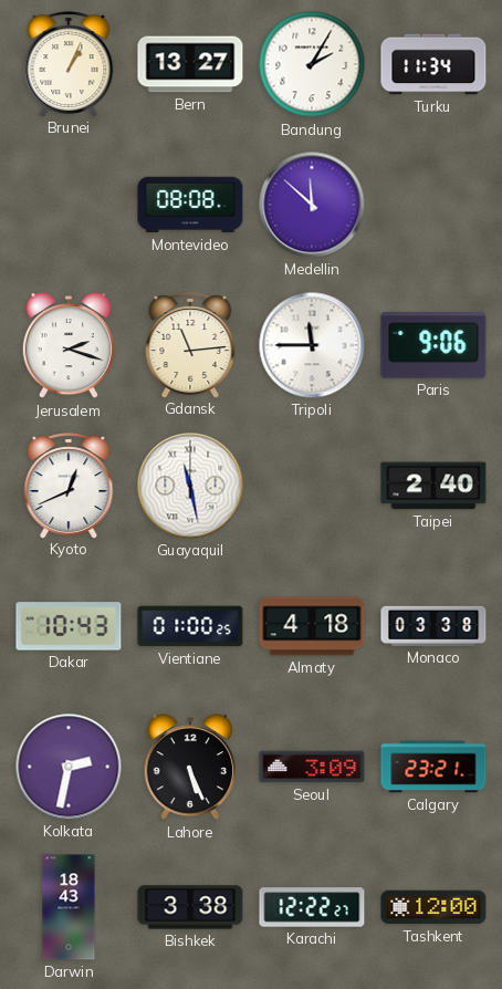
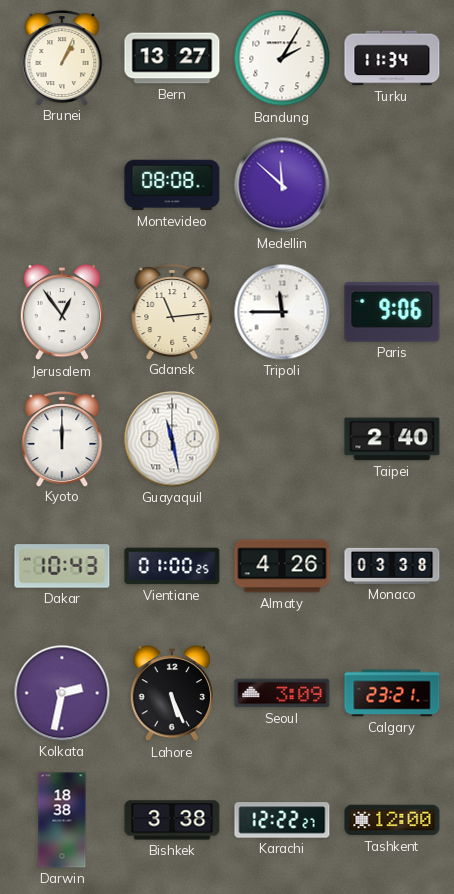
Jerusalem: 2:18 -> 12:54 (61, 312)
Kyoto: 12:41 -> 12:00 (62, 439)
Almaty: 4:18 -> 4:26 (282, 566)
Darwin: 18:43 -> 18:38 (62, 820)
